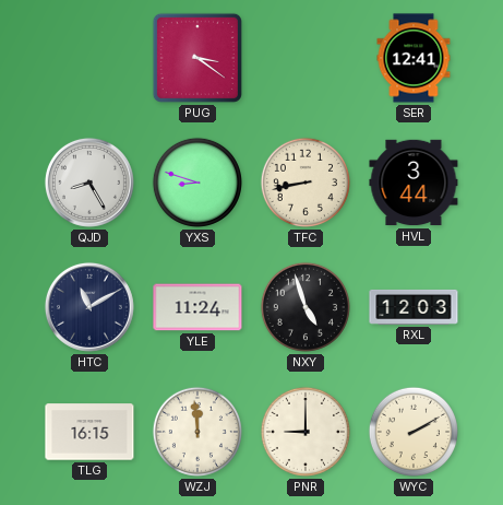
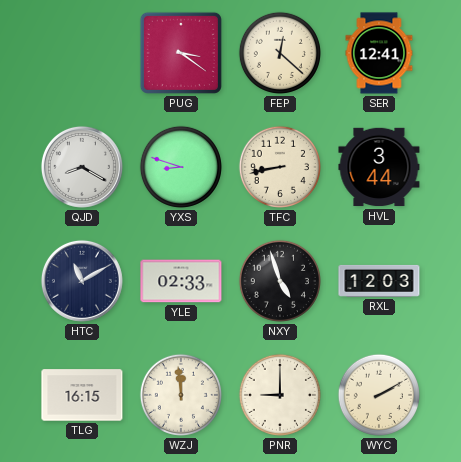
FEP: none -> 12:22 (280, 53)
QJD: 8:25 -> 8:20 (82, 167)
YLE: 11:24 -> 02:33 (181, 281)
